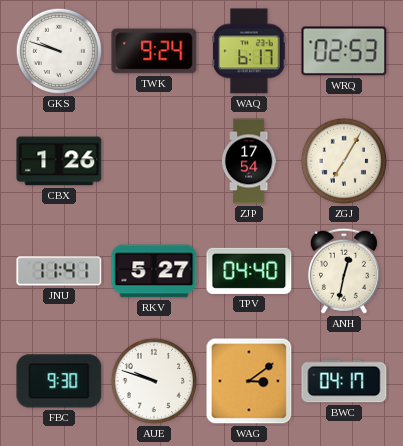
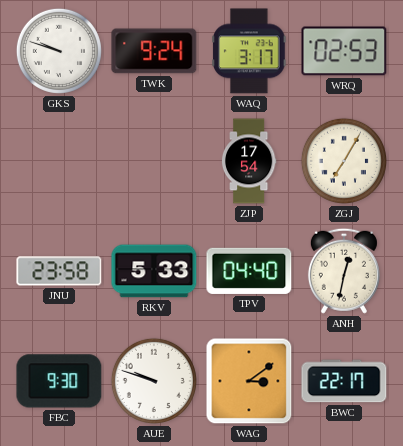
WAQ: 6:17 -> 3:17 (249, 51)
CBX: 1:26 -> none (59, 161)
JNU: 11:41 -> 23:58 (59, 271)
RKV: 5:27 -> 5:33 (154, 271)
BWC: 04:17 -> 22:17 (344, 381)
